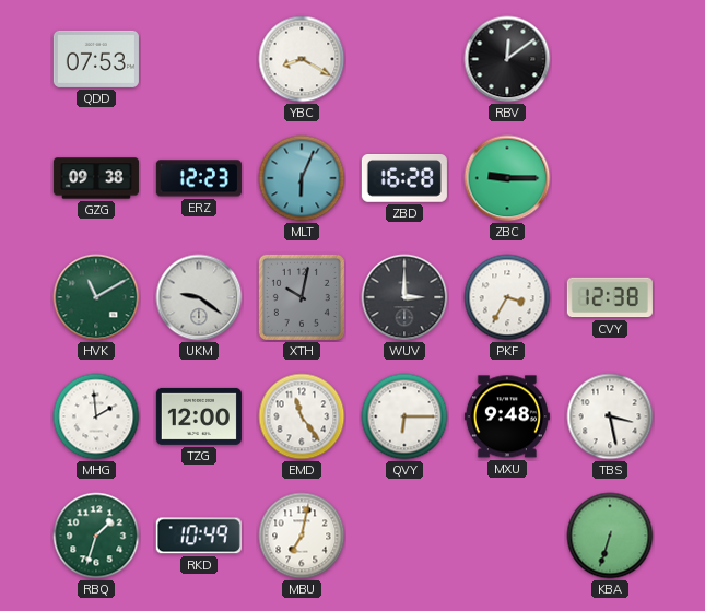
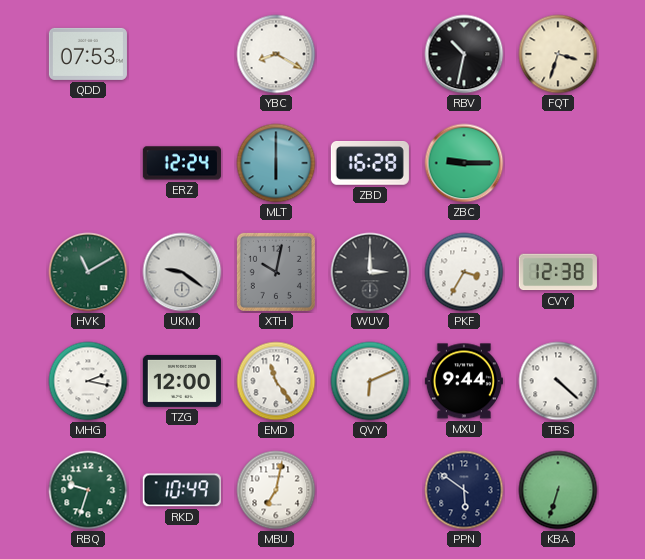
RBV: 12:09 -> 10:32 (464, 54)
FQT: none -> 3:33 (558, 54)
GZG: 09:38 -> none (96, 178)
ERZ: 12:23 -> 12:24 (182, 163)
MLT: 6:04 -> 6:00 (276, 163)
MHG: 1:59 -> 2:17 (88, 381)
QVY: 6:15 -> 6:11 (370, 381)
MXU: 9:48 -> 9:44 (464, 381)
TBS: 3:28 -> 4:22 (558, 381)
RBQ: 1:33 -> 9:33 (88, 490)
PPN: none -> 5:51 (464, 490)
